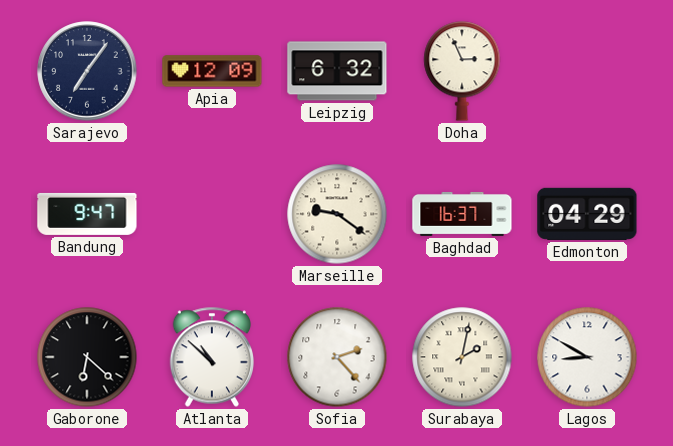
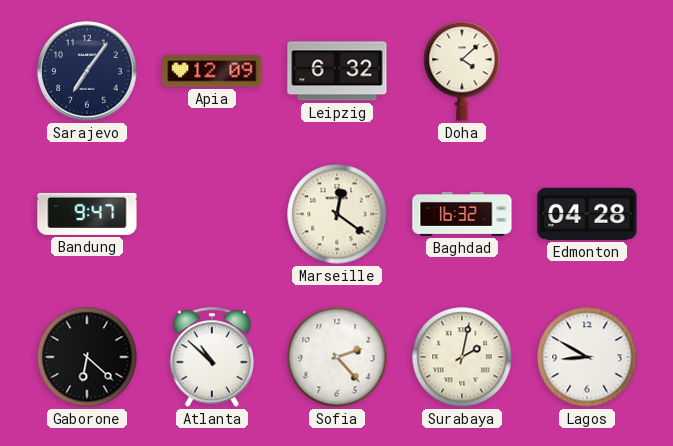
Doha: 2:56 -> 4:08 (462, 71)
Marseille: 9:21 -> 12:21 (337, 214)
Baghdad: 16:37 -> 16:32 (462, 214)
Edmonton: 04:29 -> 04:28 (587, 214)
